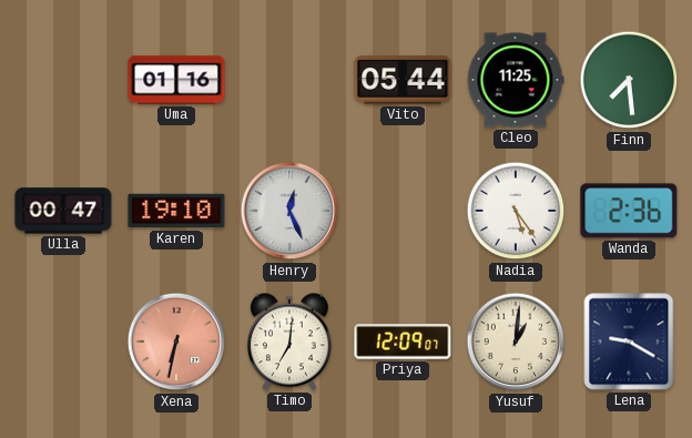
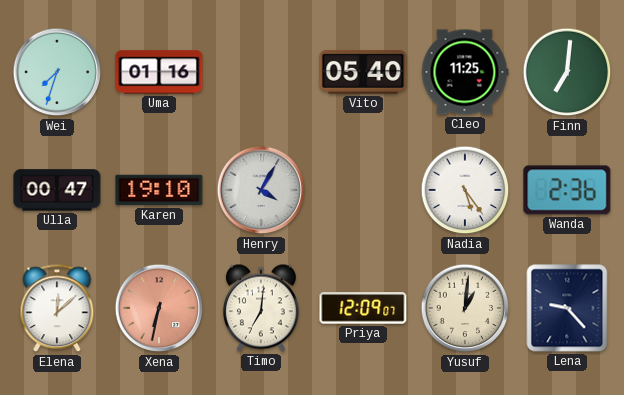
Wei: none -> 7:33 (57, 72)
Vito: 05:44 -> 05:40 (363, 72)
Finn: 7:29 -> 7:01 (567, 72)
Henry: 12:26 -> 4:05 (261, 190)
Elena: none -> 12:08 (57, 309)
Lena: 9:20 -> 9:23 (567, 308)
